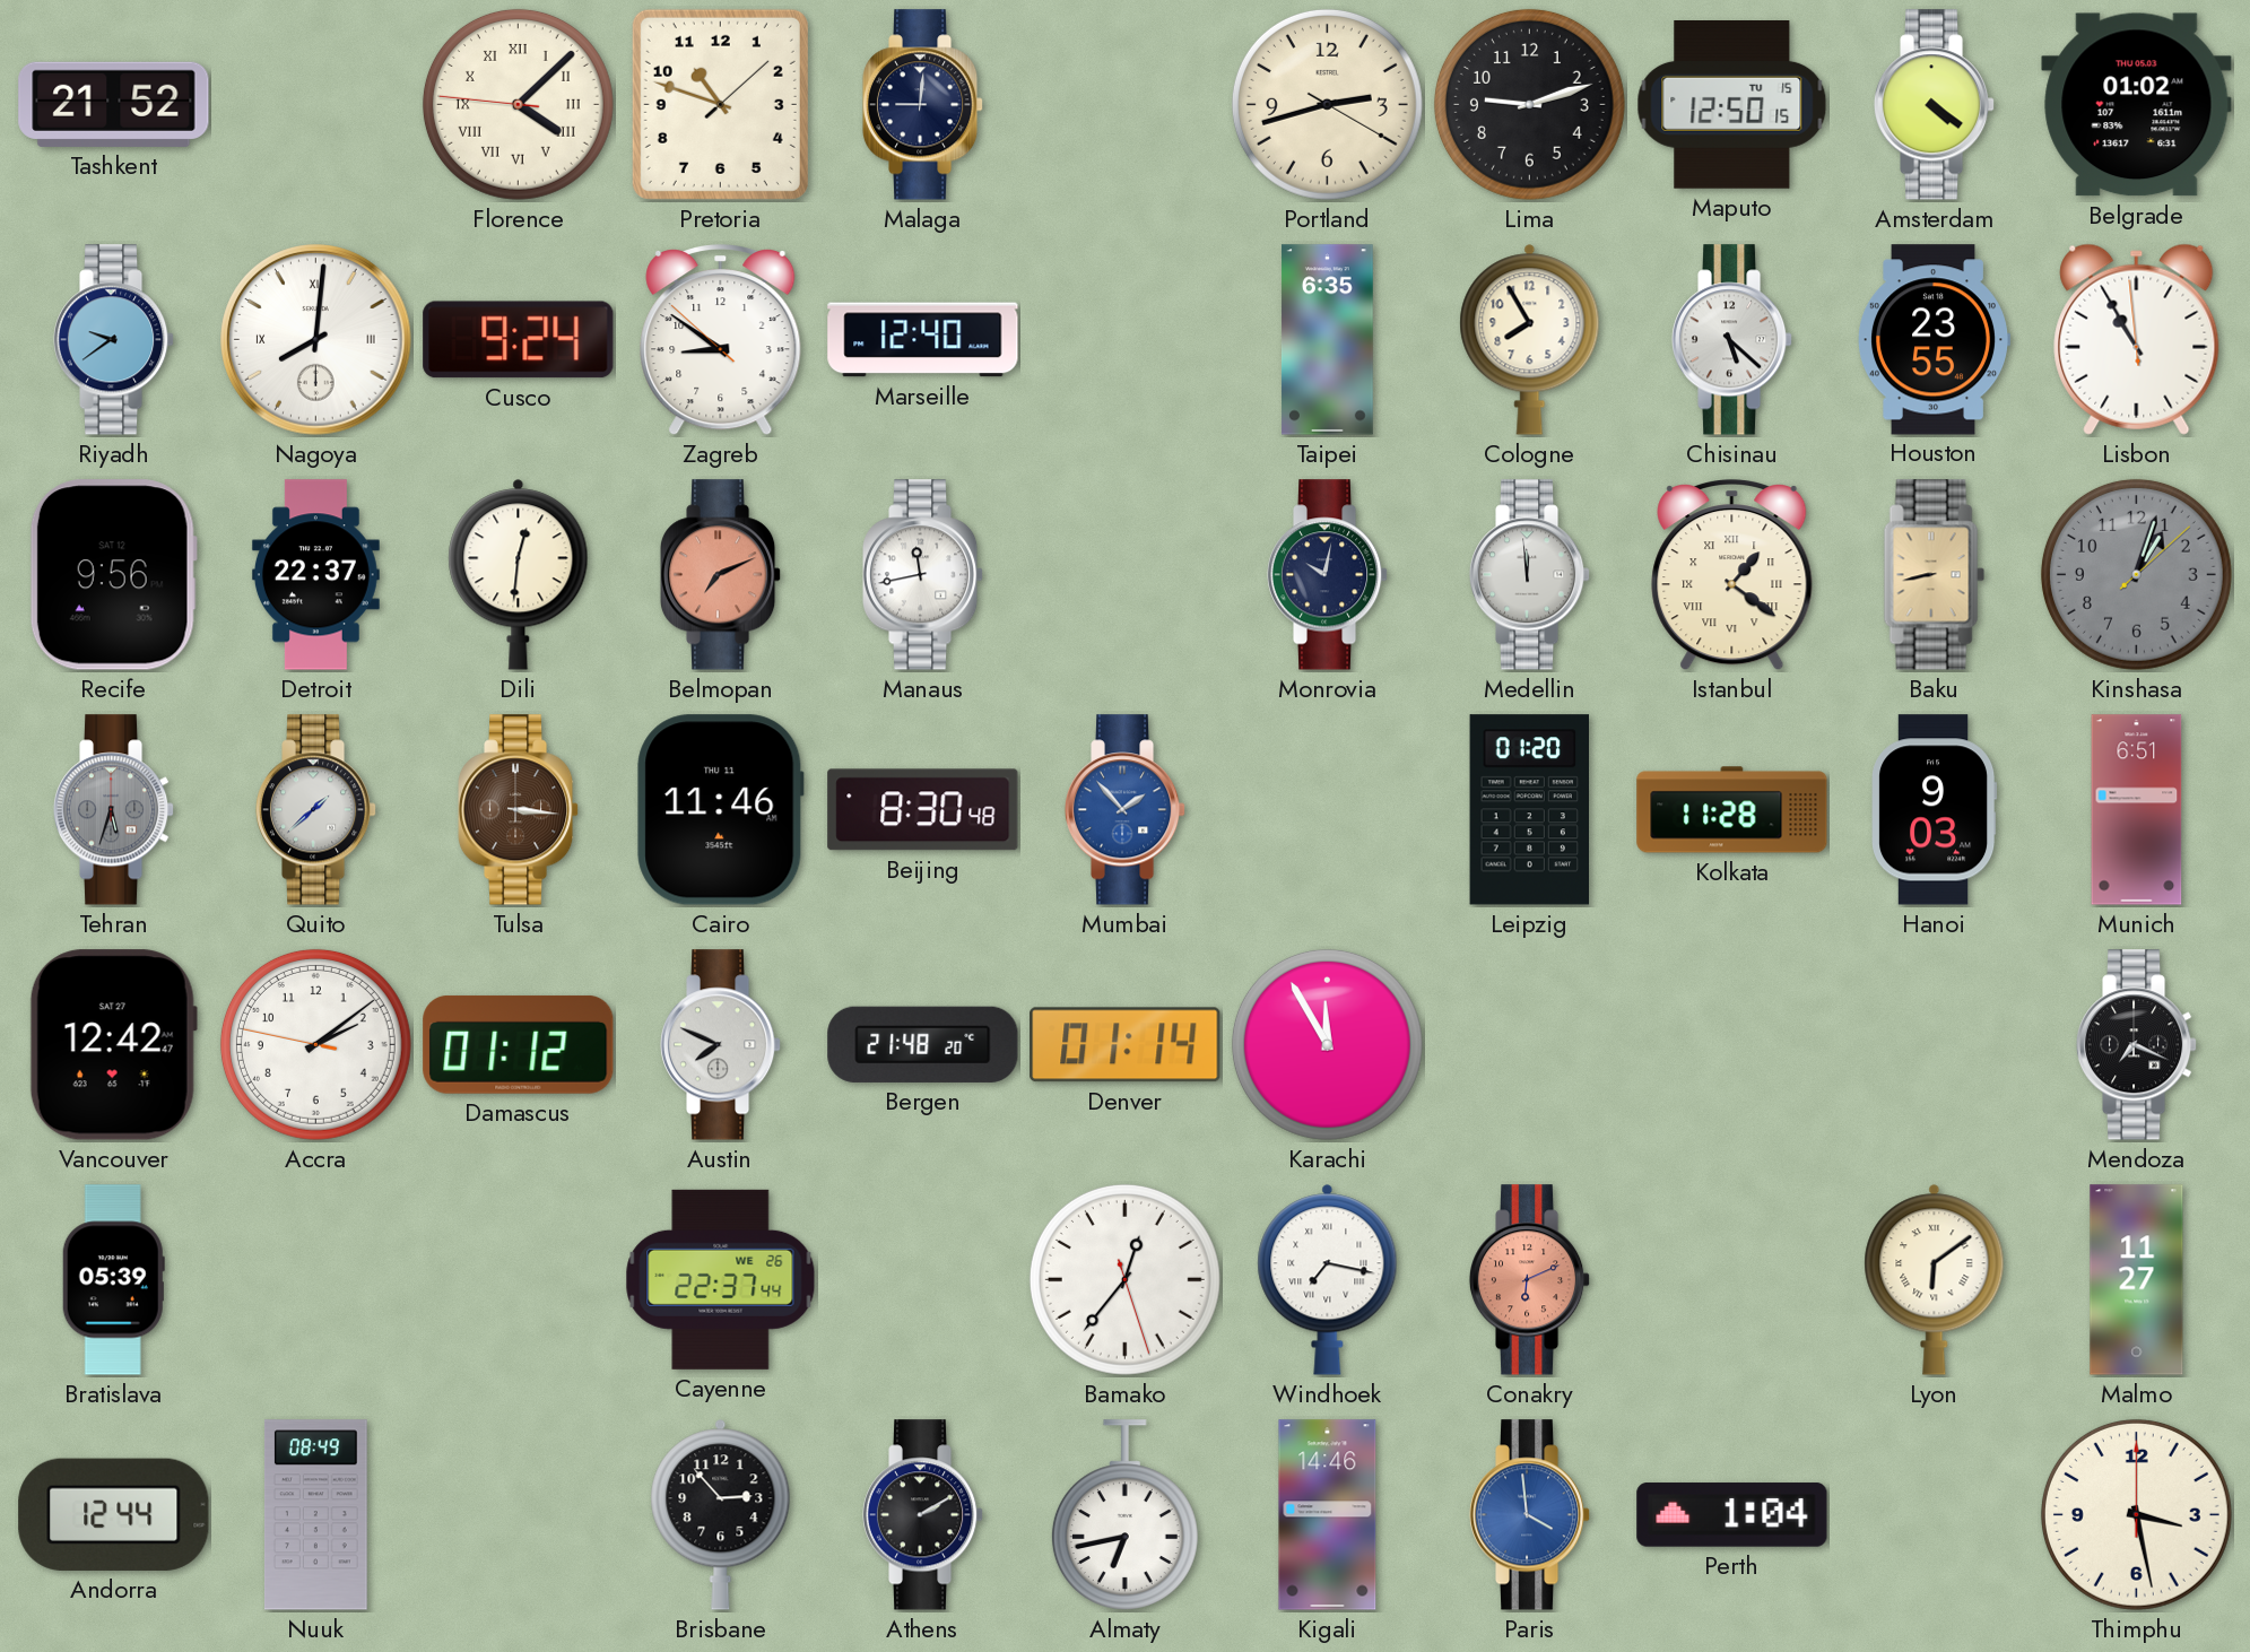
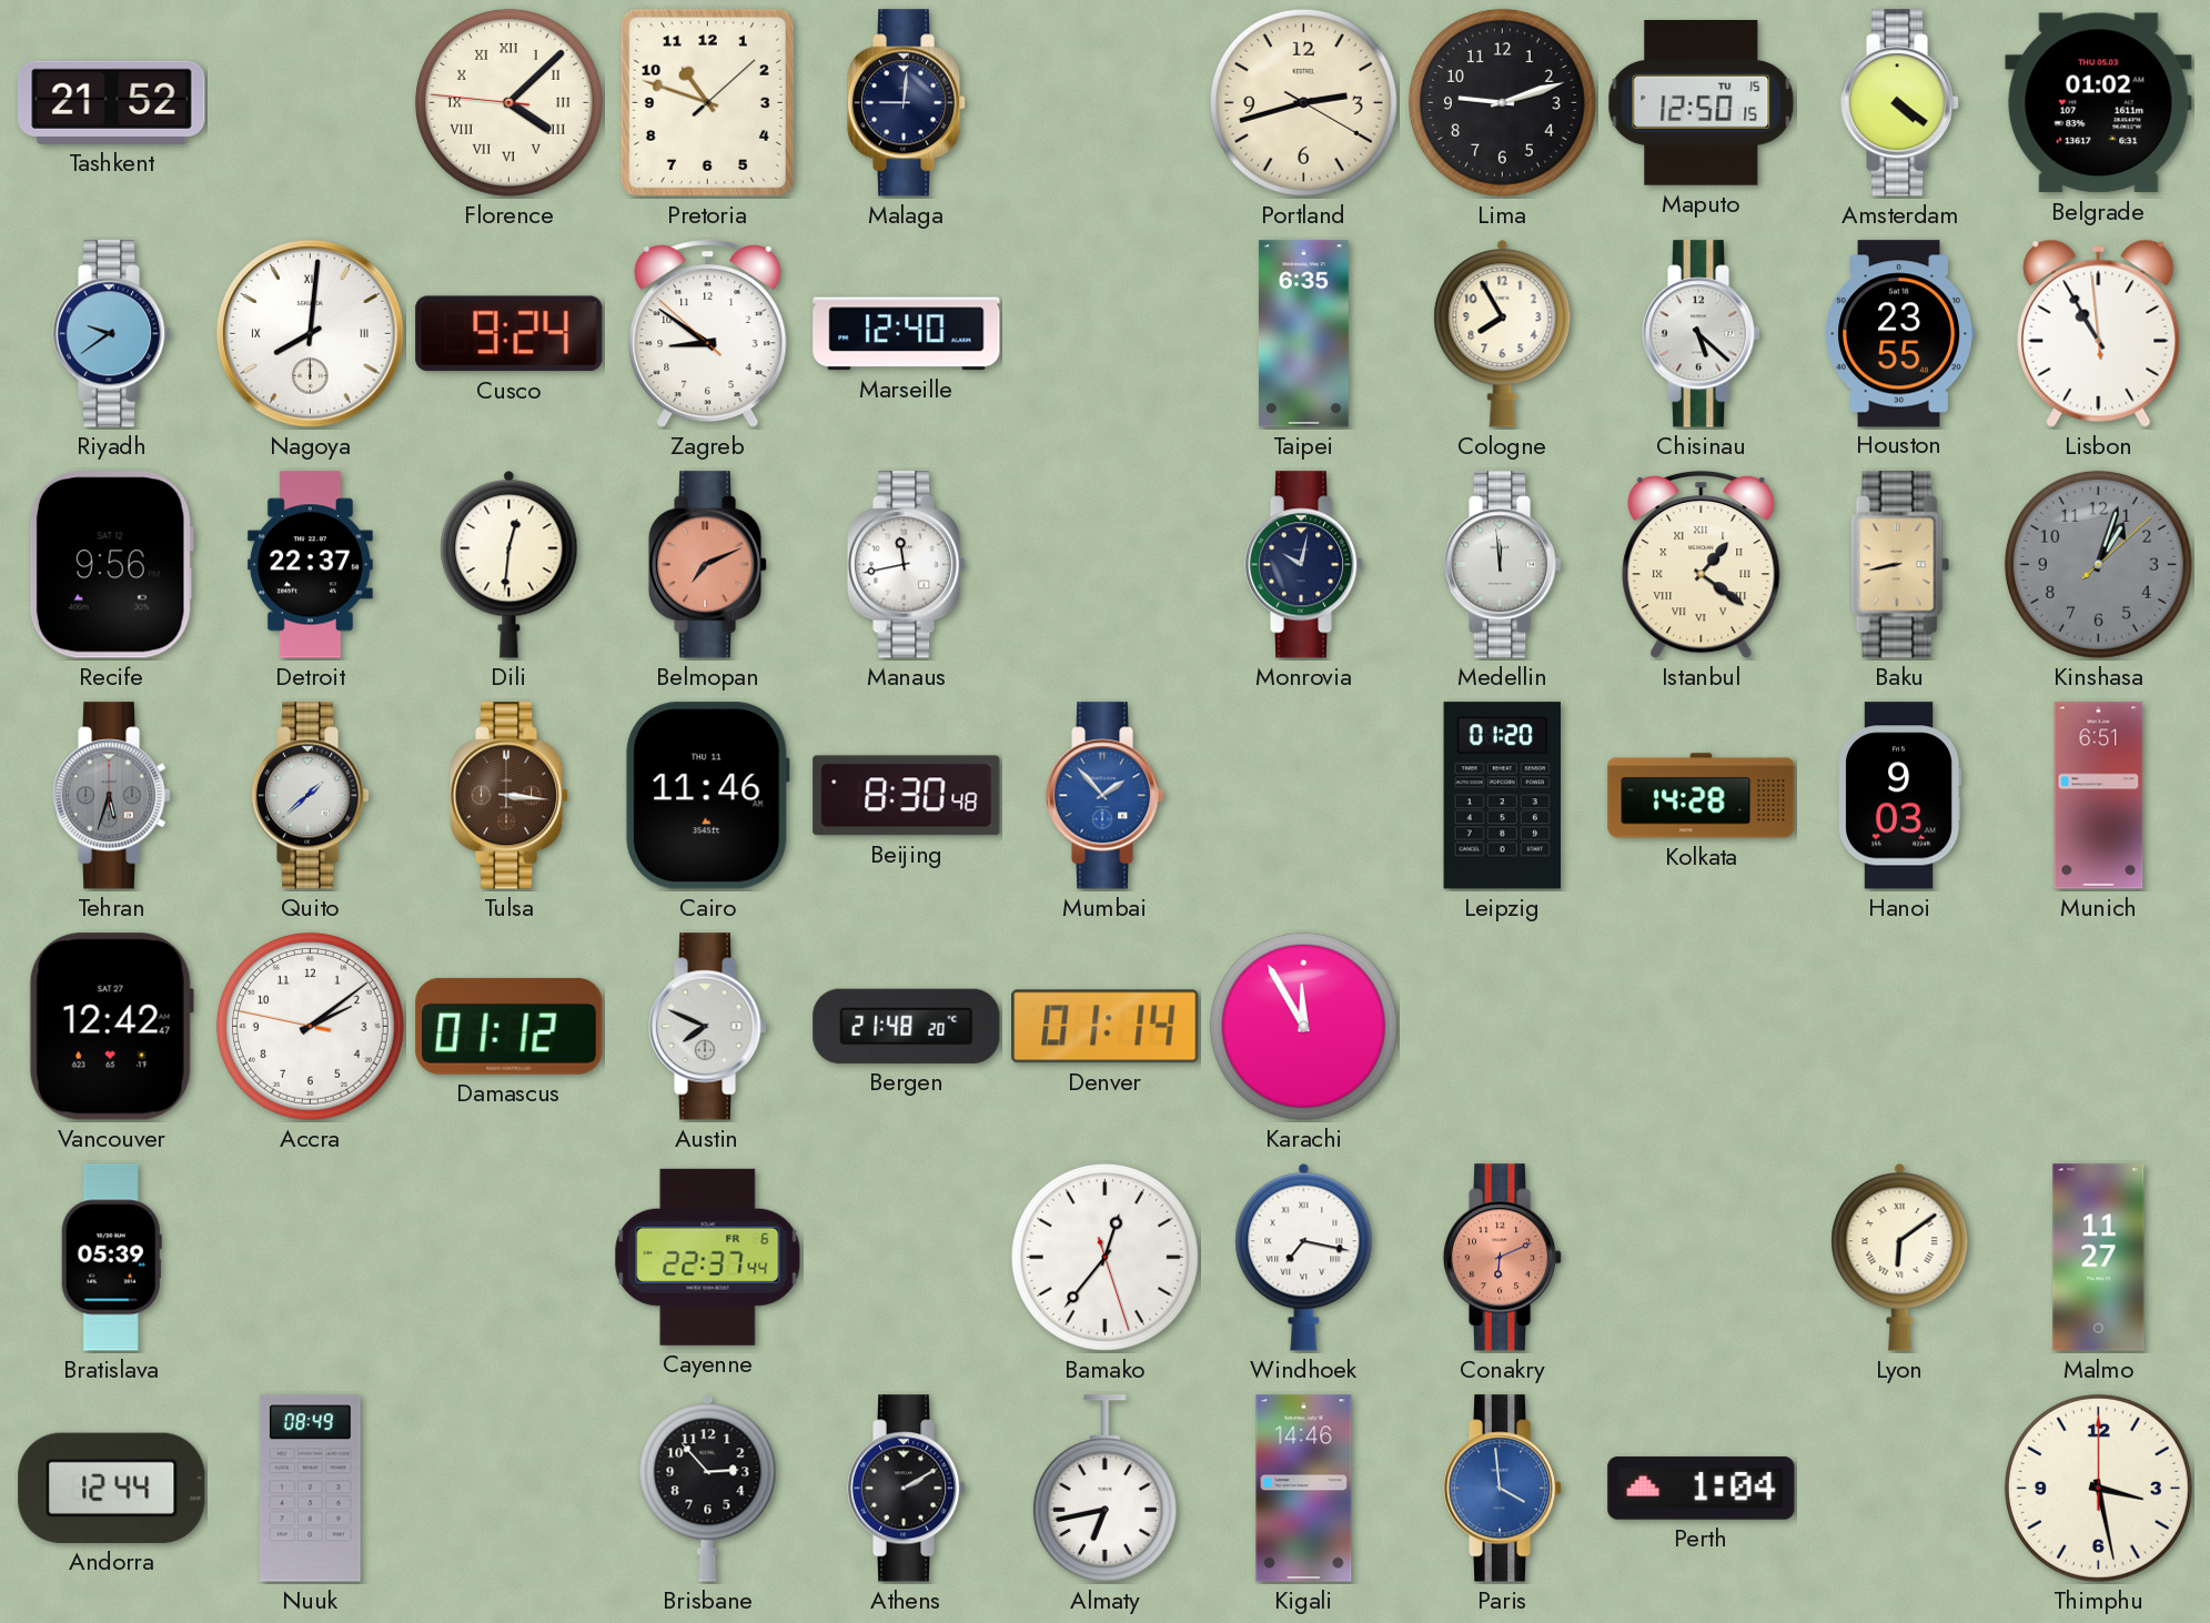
Kolkata: 11:28 -> 14:28 (1702, 796)
Mendoza: 7:19 -> none (2137, 1045)
Cayenne date: WE 26 -> FR 6 (708, 1257)
